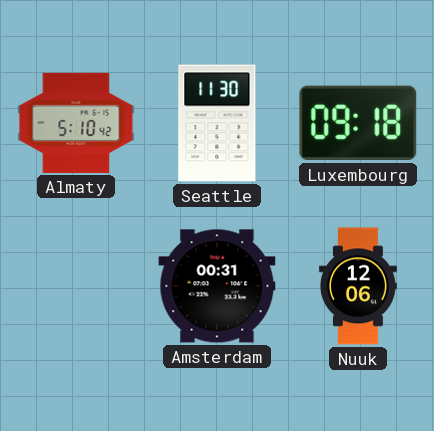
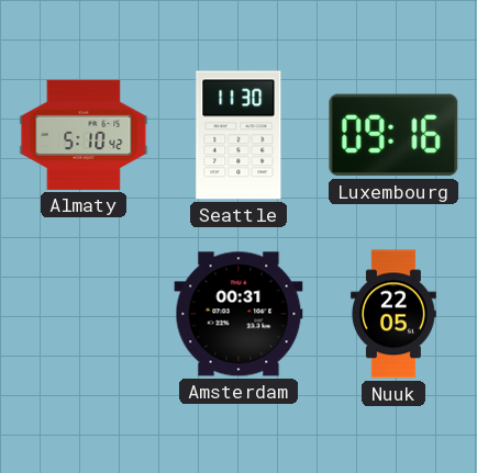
Luxembourg: 09:18 -> 09:16 (393, 135)
Nuuk: 12:06 -> 22:05 (393, 314)
